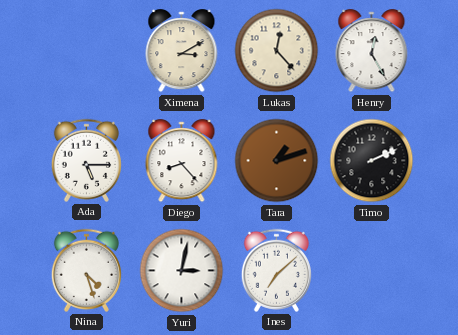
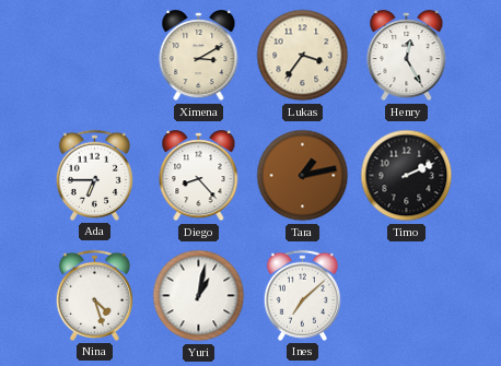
Lukas: 12:23 -> 3:36 (303, 56)
Ada: 5:15 -> 6:45 (94, 175)
Tara: 1:12 -> 1:13 (303, 176)
Yuri: 3:02 -> 1:02 (199, 296)
